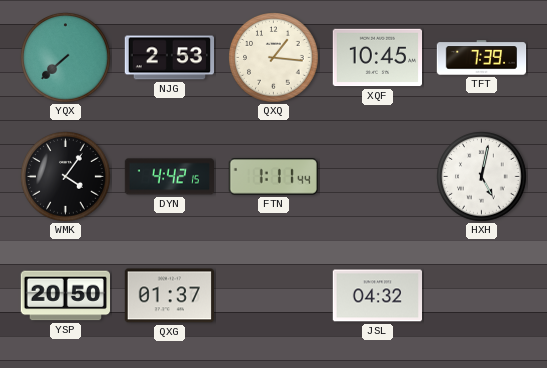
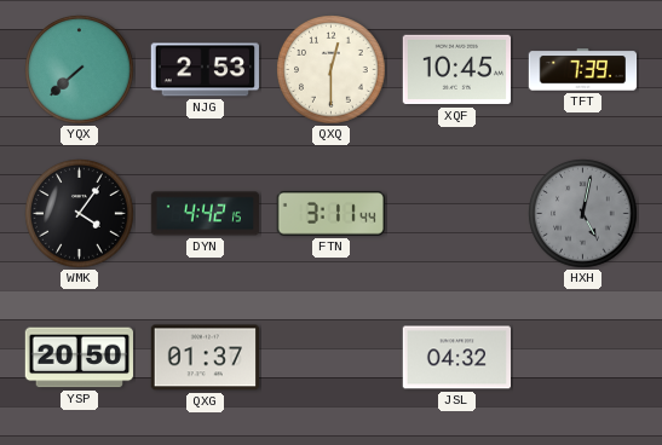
QXQ: 1:16 -> 12:30 (332, 70)
FTN: 1:11 -> 3:11 (330, 214)
HXH dial: white -> grey (583, 214)
